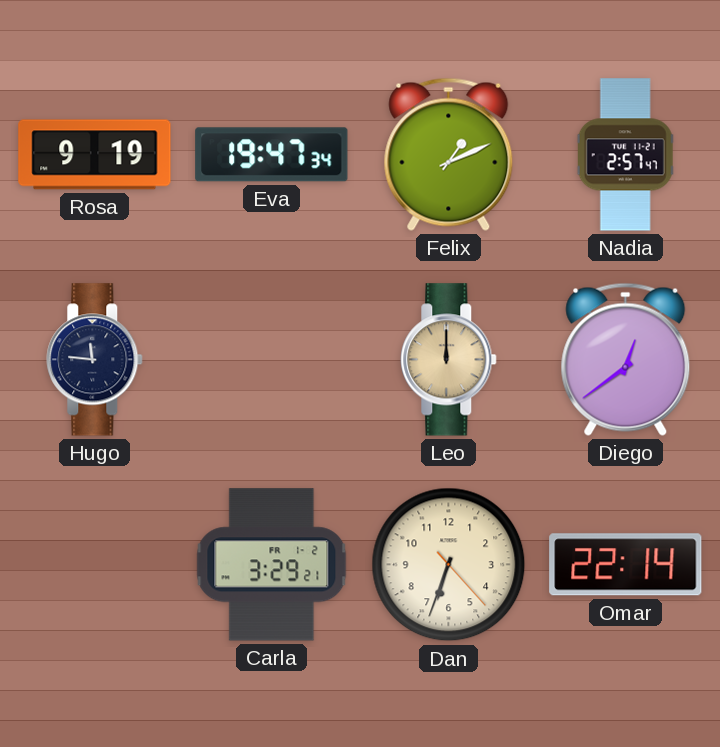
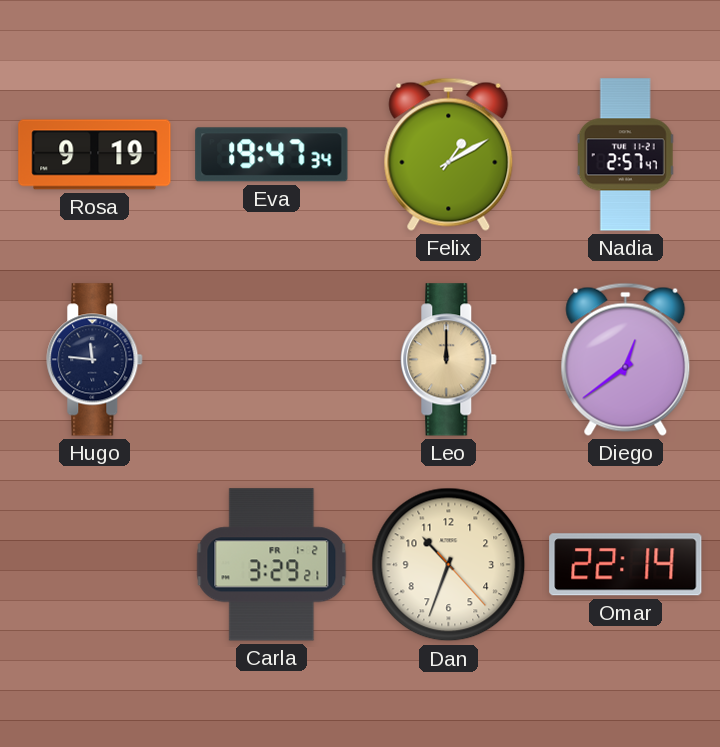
Felix: 1:11 -> 1:10 (449, 154)
Dan: 6:33 -> 10:33 (449, 565)
